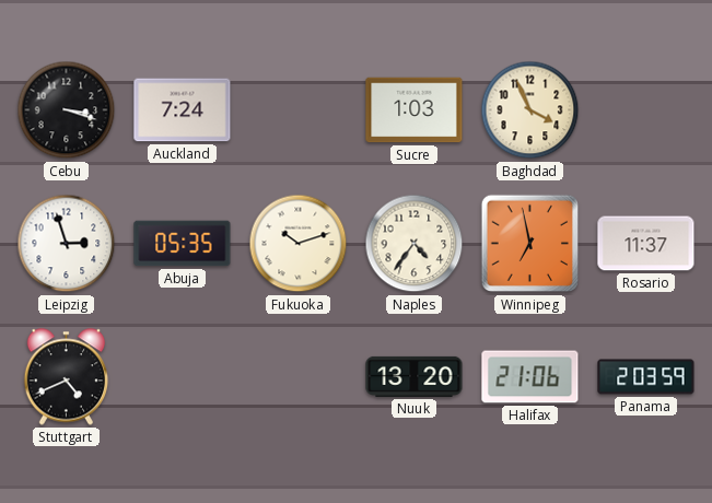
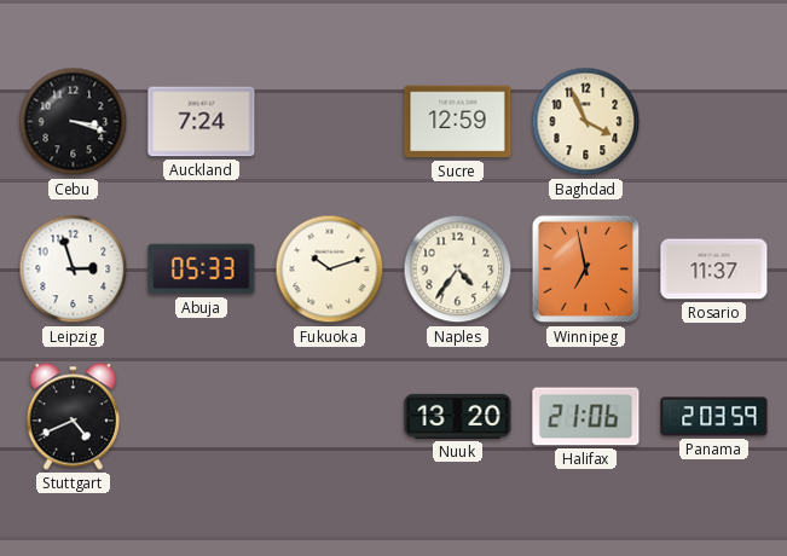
Sucre: 1:03 -> 12:59 (458, 122)
Abuja: 05:35 -> 05:33 (202, 270)
